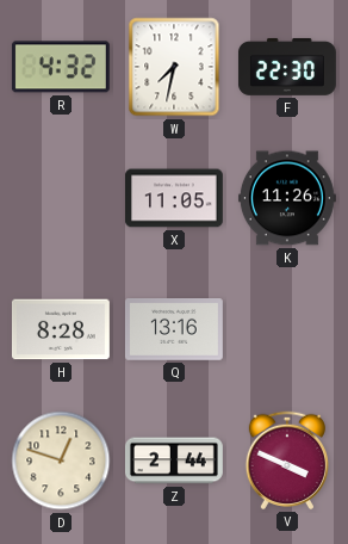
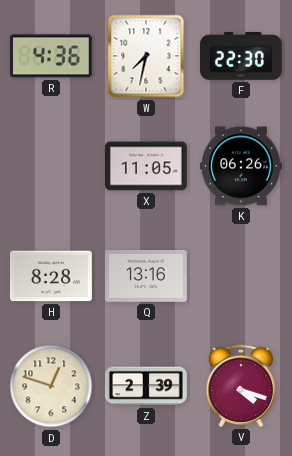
R: 4:32 -> 4:36 (51, 56)
K: 11:26 -> 06:26 (241, 166)
Z: 2:44 -> 2:39 (146, 386)
V: 3:49 -> 4:18 (240, 386)
